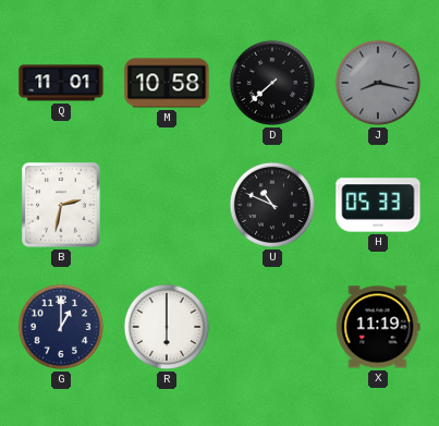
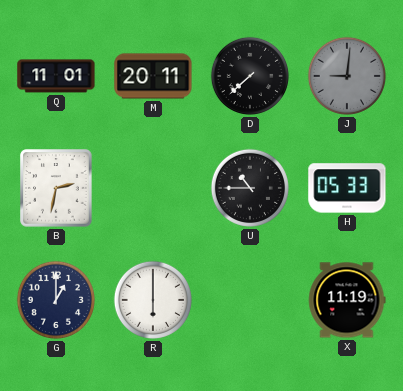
M: 10:58 -> 20:11 (153, 76)
J: 8:17 -> 9:01 (347, 76)
U: 10:49 -> 10:45 (250, 188)
